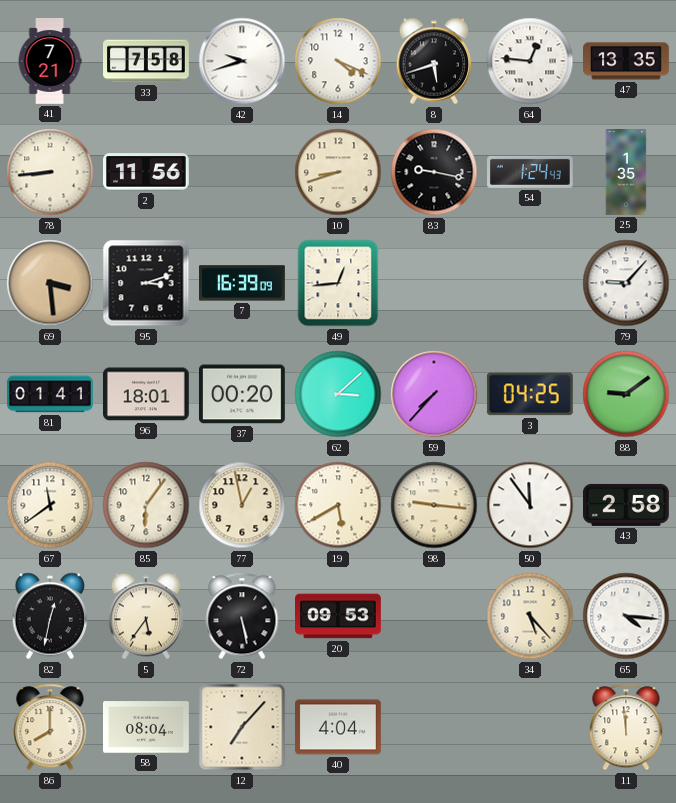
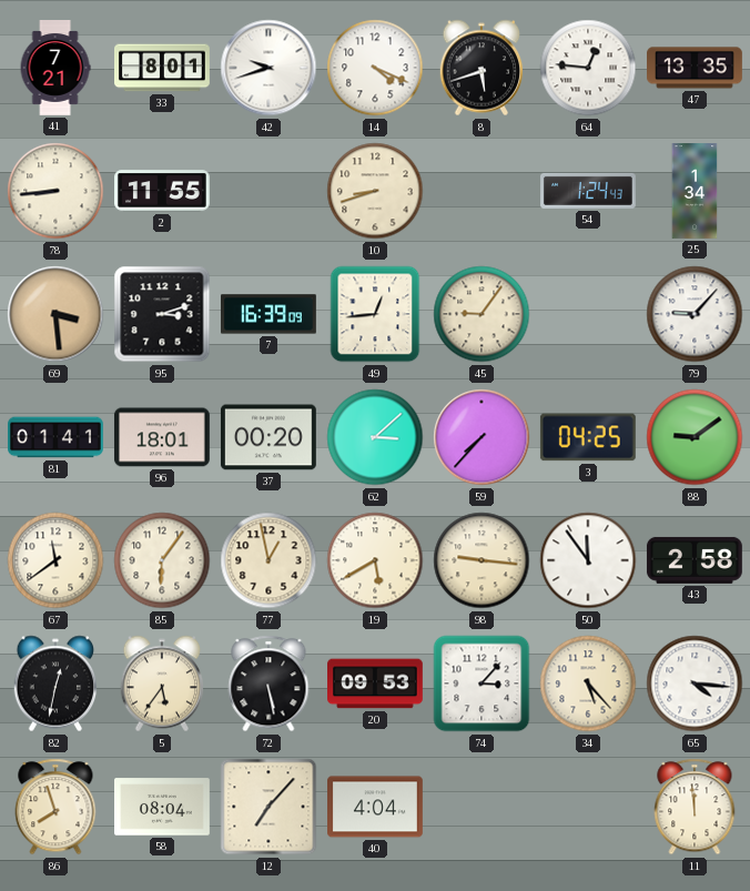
33: 7:58 -> 8:01 (163, 68)
2: 11:56 -> 11:55 (163, 191)
83: 9:17 -> none (434, 172)
25: 1:35 -> 1:34 (695, 192)
45: none -> 9:06 (482, 314)
74: none -> 3:07 (482, 684)
86: 8:00 -> 7:57 (55, 807)
